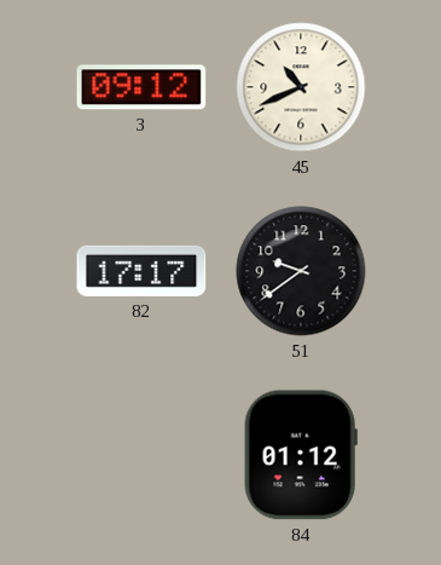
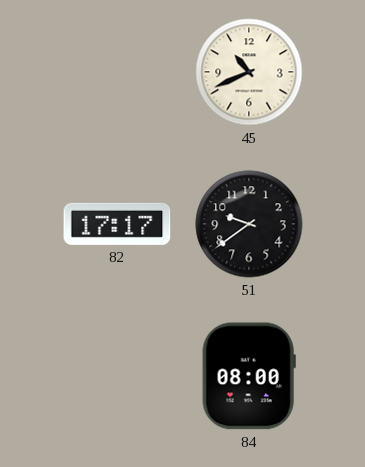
3: 09:12 -> none (141, 87)
84: 01:12 -> 08:00 (249, 376)
